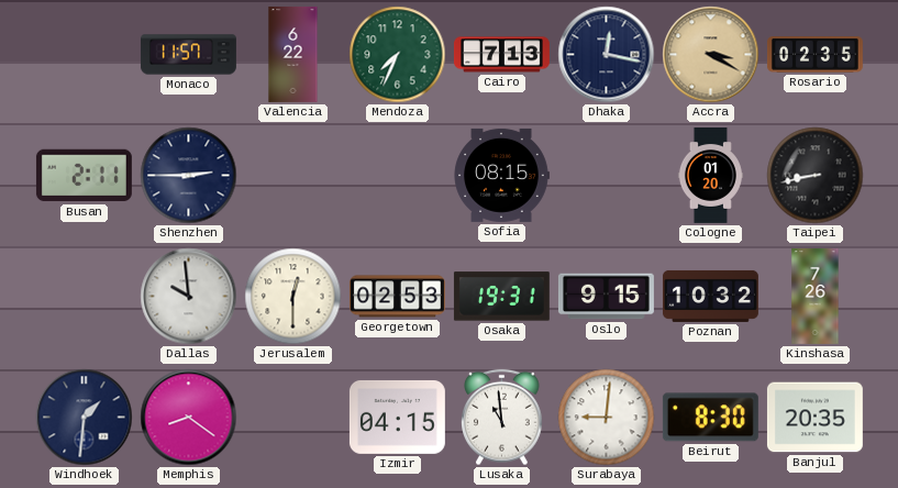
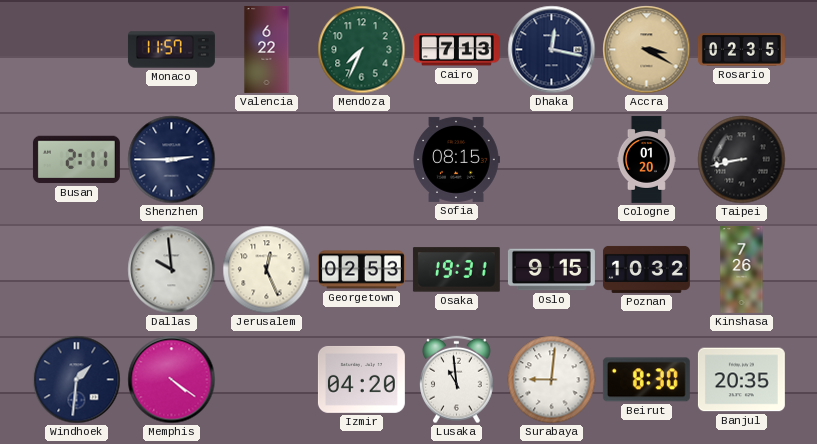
Jerusalem: 12:30 -> 12:26 (267, 270)
Memphis: 8:21 -> 4:21 (172, 380)
Izmir: 04:15 -> 04:20 (361, 379)
